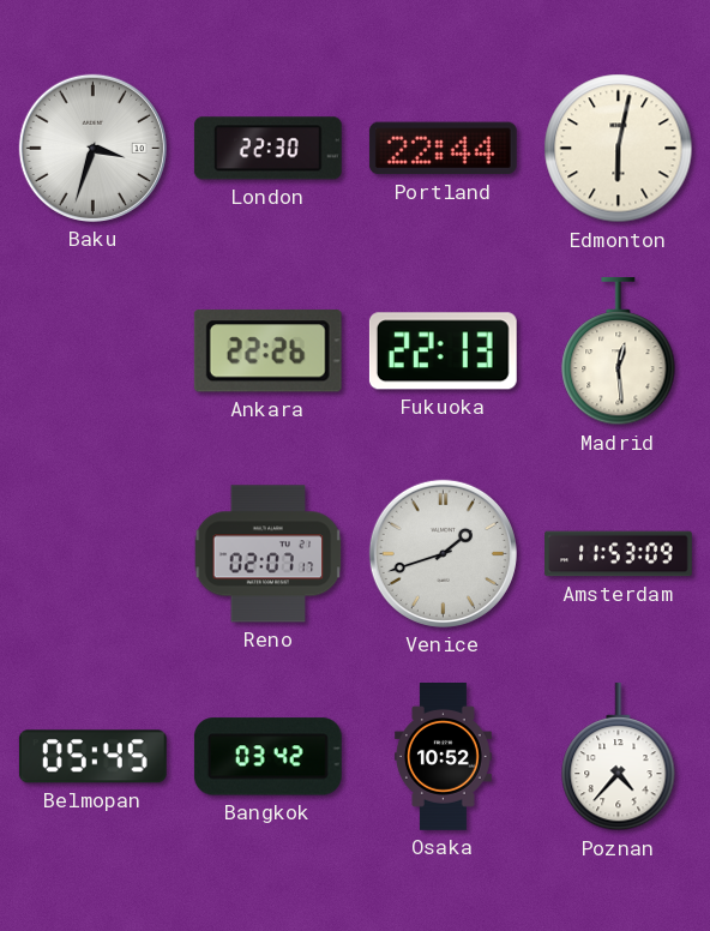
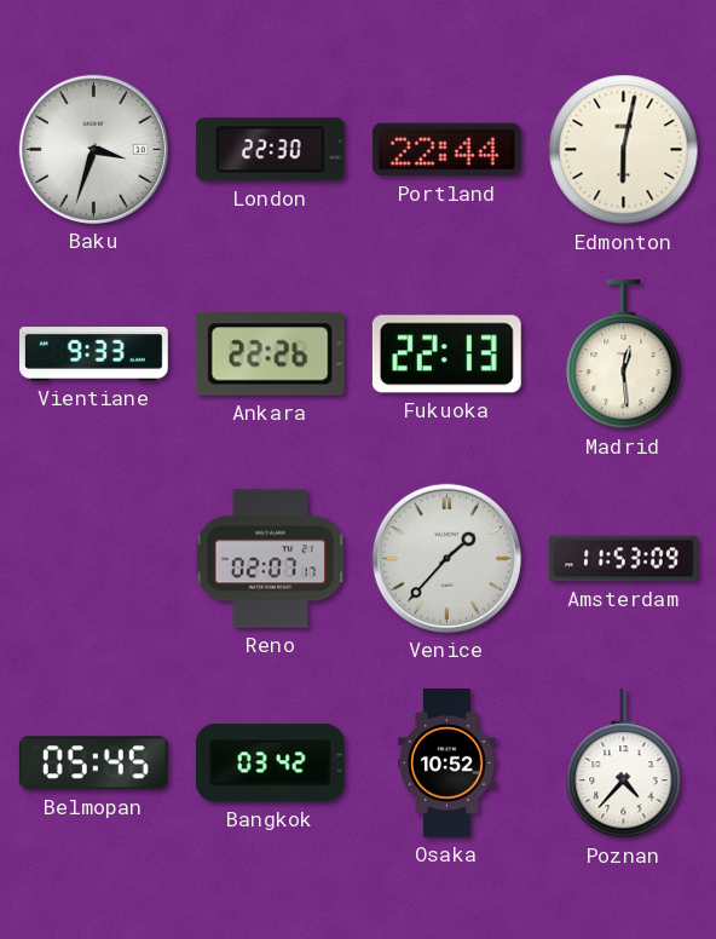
Vientiane: none -> 9:33 (94, 355)
Venice: 1:42 -> 1:37 (446, 558)
